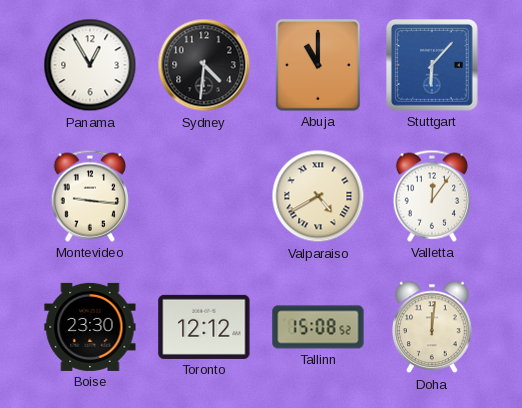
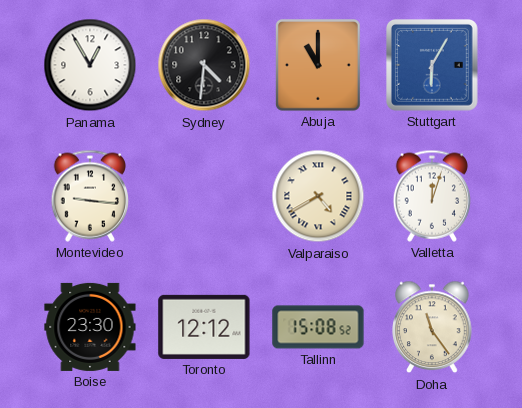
Stuttgart: 6:07 -> 6:05 (433, 66)
Valletta: 12:06 -> 12:03 (431, 196)
Doha: 12:01 -> 11:24 (432, 327)
